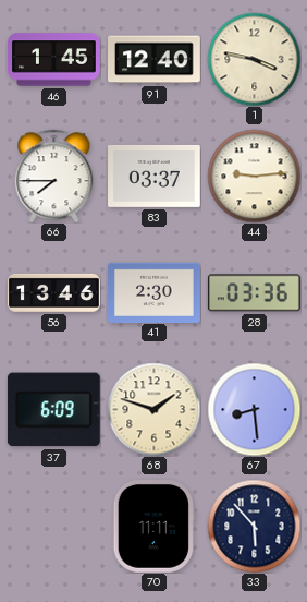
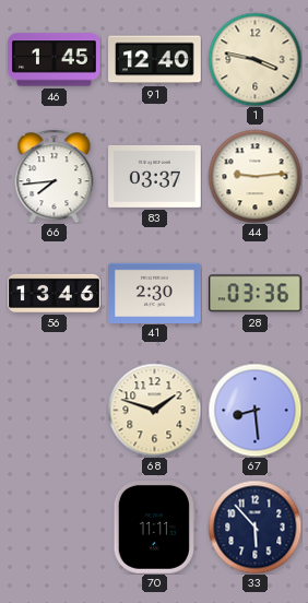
66: 7:45 -> 7:44 (55, 176)
37: 6:09 -> none (53, 410)
